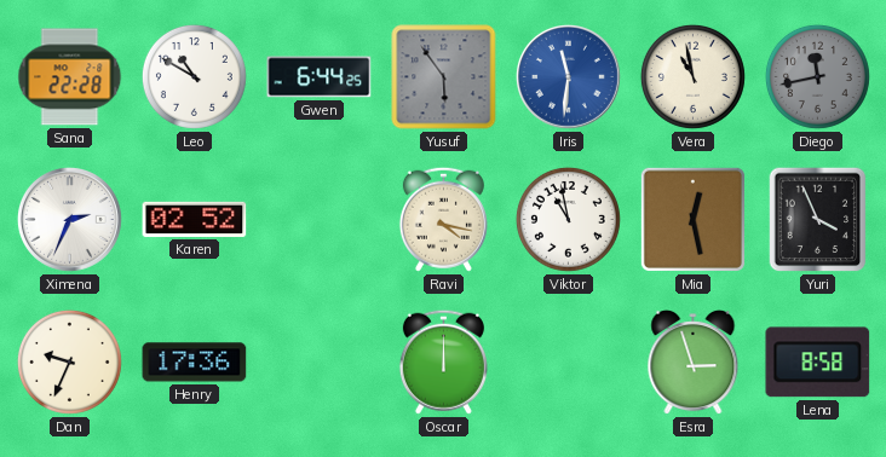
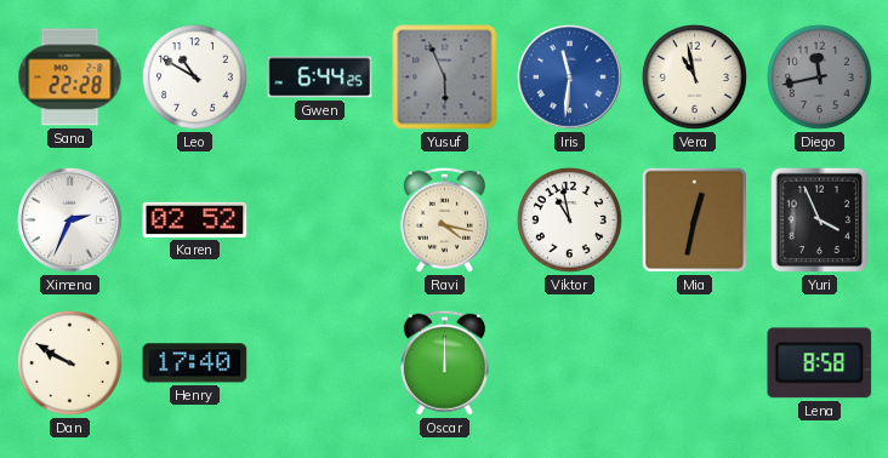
Yusuf: 5:54 -> 5:56 (445, 78)
Mia: 12:28 -> 12:32 (694, 219)
Dan: 9:34 -> 9:50 (69, 362)
Henry: 17:36 -> 17:40 (195, 363)
Esra: 2:57 -> none (694, 363)
